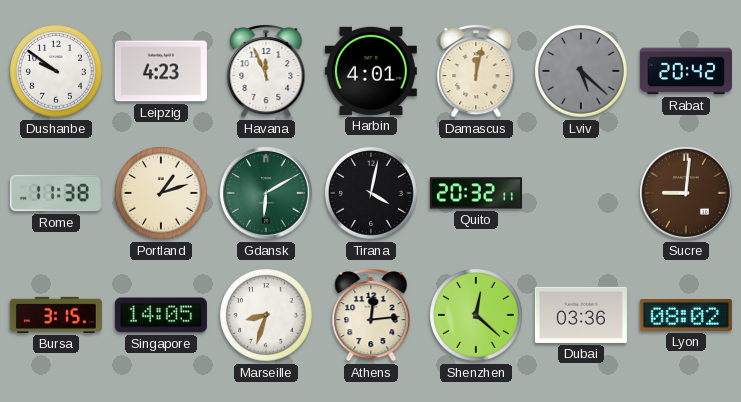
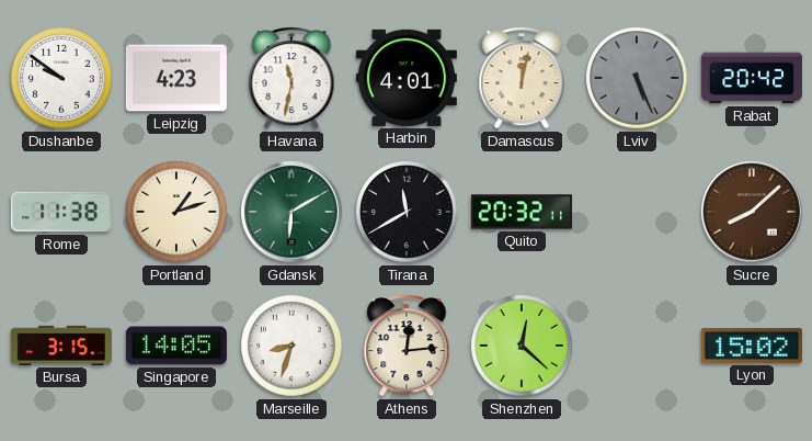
Havana: 11:56 -> 11:32 (291, 79)
Lviv: 5:22 -> 5:26 (638, 79)
Tirana: 4:02 -> 11:40 (408, 213)
Sucre: 9:01 -> 8:08 (752, 212)
Dubai: 03:36 -> none (581, 315)
Lyon: 08:02 -> 15:02 (752, 347)
